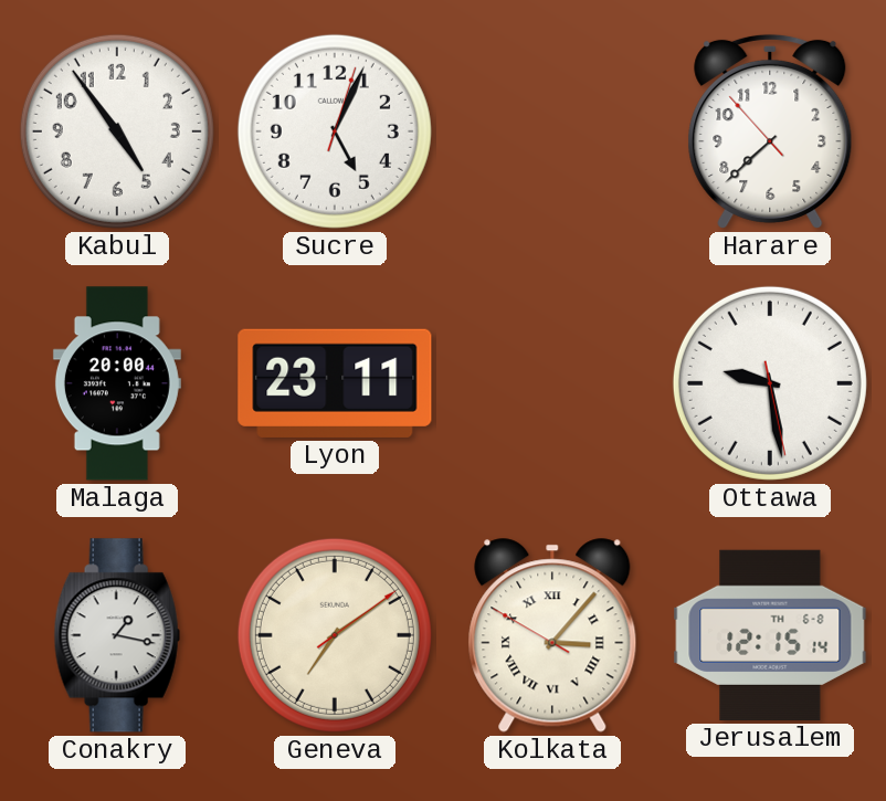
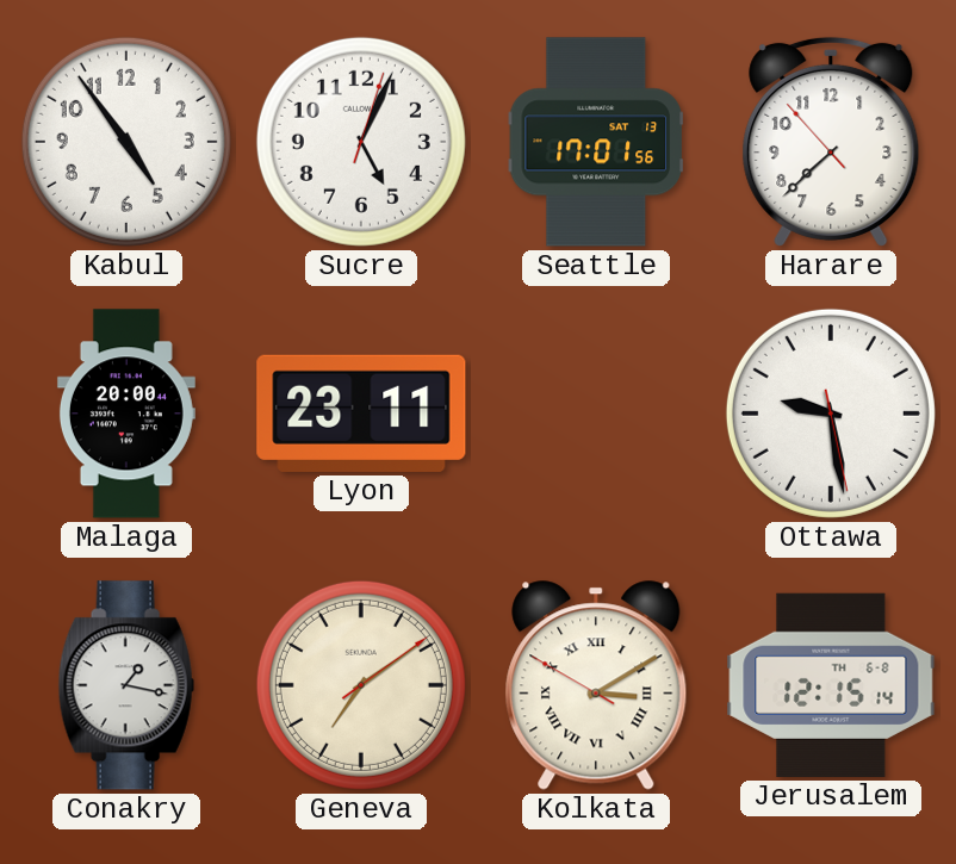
Seattle: none -> 17:01 (595, 142)
Kolkata: 3:06 -> 3:09 (596, 685)
